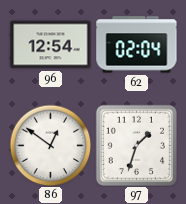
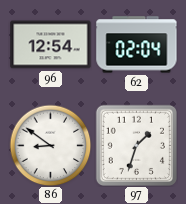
86: 12:51 -> 8:51 (50, 145)
